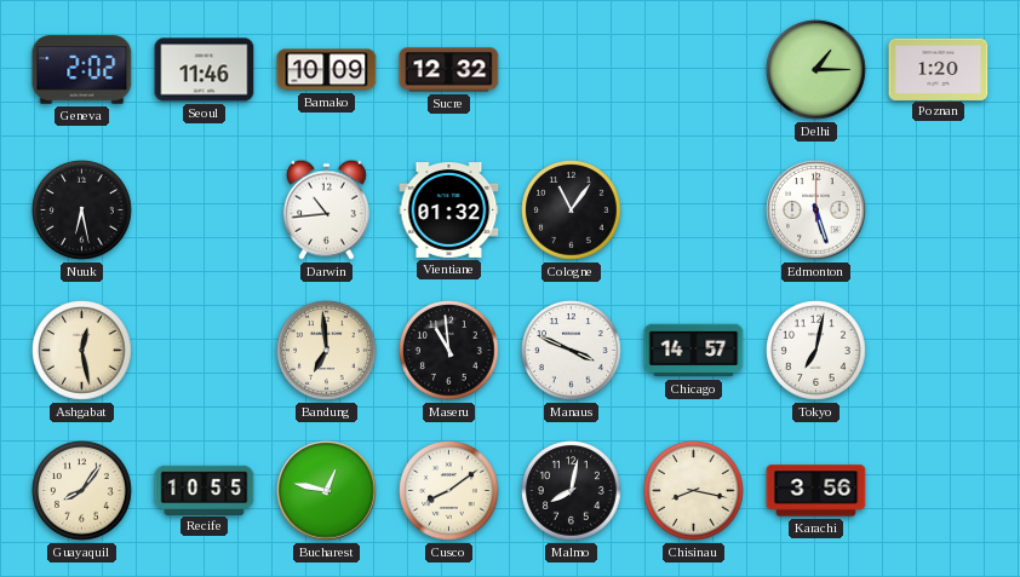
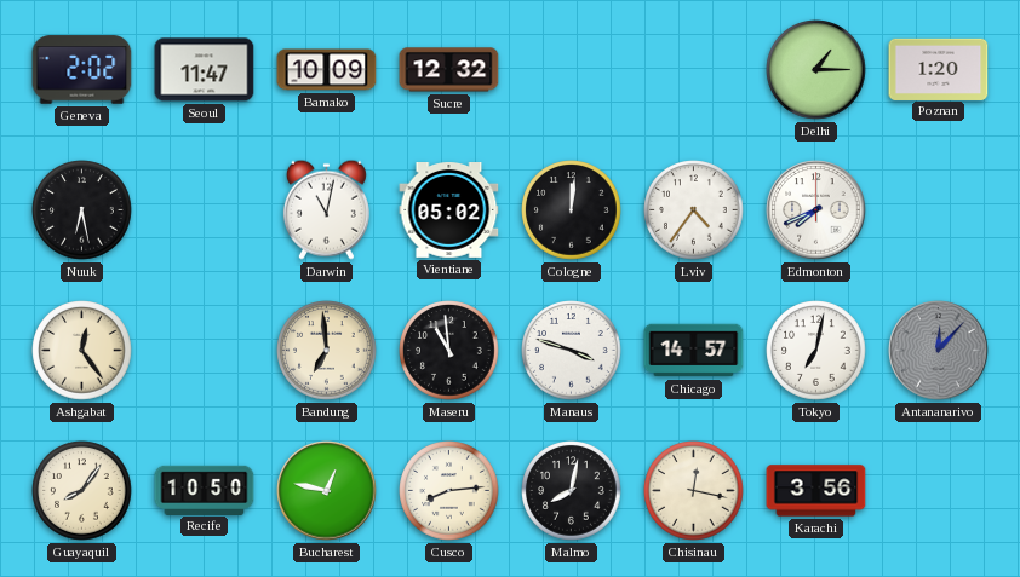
Seoul: 11:46 -> 11:47 (205, 70)
Darwin: 10:44 -> 11:02 (326, 209)
Vientiane: 01:32 -> 05:02 (449, 210)
Cologne: 11:06 -> 12:01 (572, 210)
Lviv: none -> 4:36 (694, 210)
Edmonton: 5:27 -> 7:41 (816, 210)
Ashgabat: 12:28 -> 12:24 (82, 351)
Manaus: 3:49 -> 3:48 (572, 351)
Antananarivo: none -> 12:07 (939, 351)
Recife: 10:55 -> 10:50 (205, 490)
Cusco: 8:09 -> 8:14 (449, 491)
Chisinau: 8:17 -> 12:17 (694, 491)
